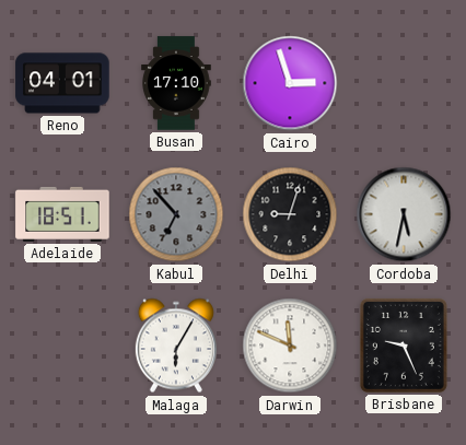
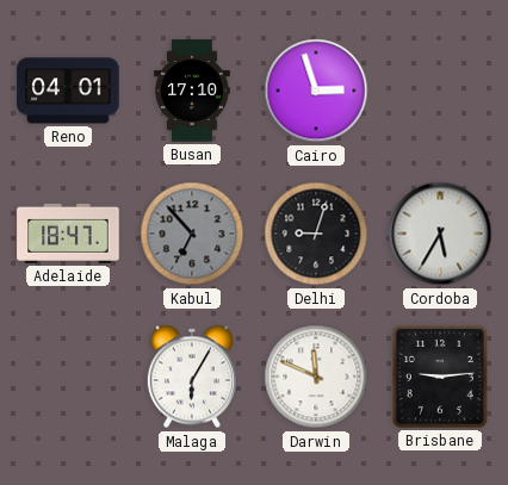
Adelaide: 18:51 -> 18:47 (68, 234)
Cordoba: 5:32 -> 5:35 (440, 234)
Brisbane: 9:26 -> 9:14 (440, 377)
